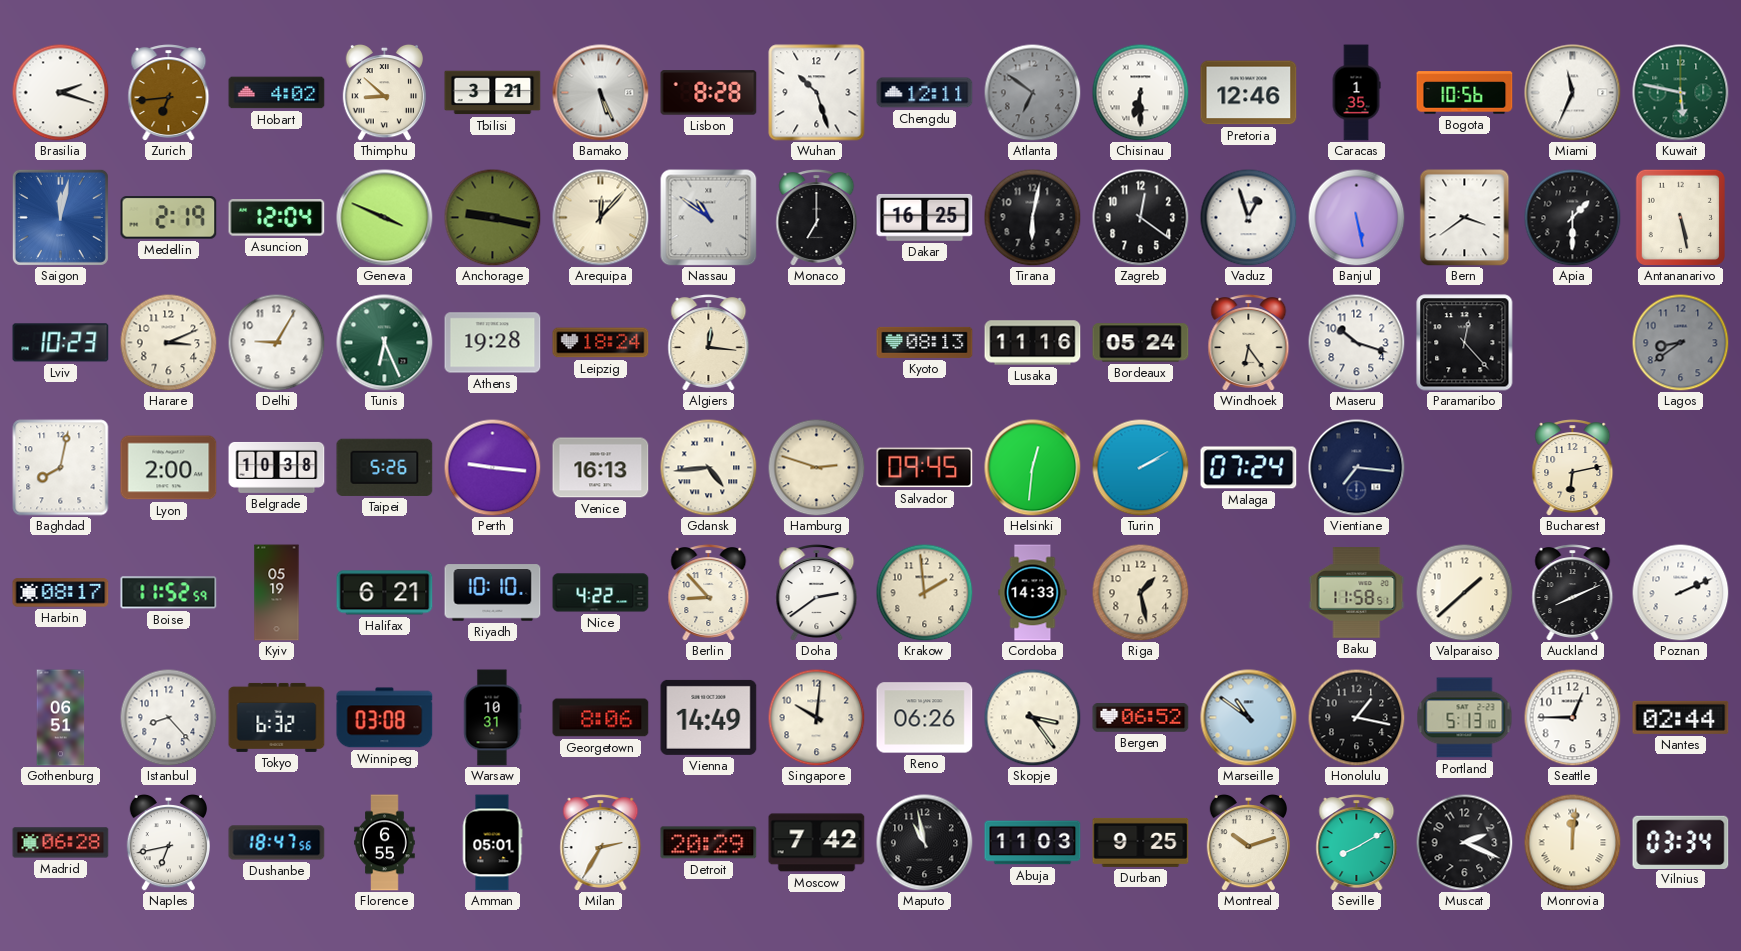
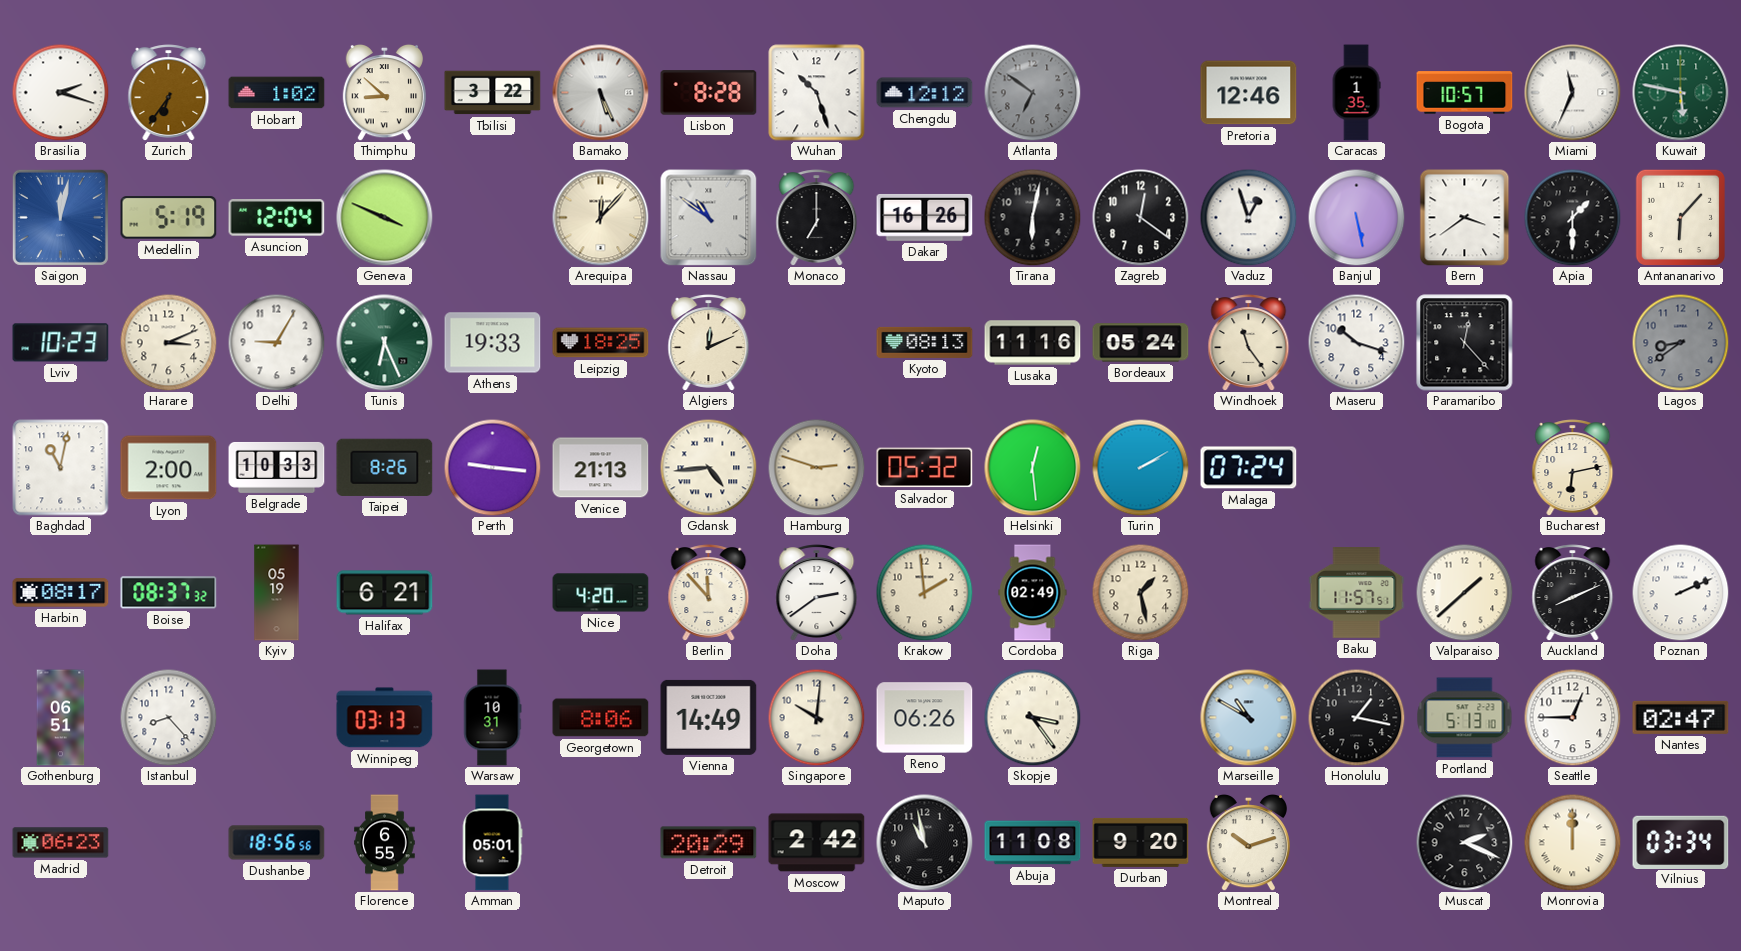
Zurich: 6:44 -> 6:36 (169, 93)
Hobart: 4:02 -> 1:02 (277, 93)
Tbilisi: 3:21 -> 3:22 (493, 93)
Chengdu: 12:11 -> 12:12 (925, 93)
Chisinau: 6:30 -> none (1140, 92)
Bogota: 10:56 -> 10:57 (1465, 93)
Medellin: 2:19 -> 5:19 (169, 218)
Anchorage: 9:17 -> none (492, 217)
Dakar: 16:25 -> 16:26 (925, 217)
Antananarivo: 5:28 -> 6:07 (1680, 217)
Athens: 19:28 -> 19:33 (493, 343)
Leipzig: 18:24 -> 18:25 (601, 343)
Algiers: 12:16 -> 12:11 (709, 343)
Windhoek: 6:24 -> 11:24 (1249, 343)
Baghdad: 8:02 -> 11:02 (61, 468)
Belgrade: 10:38 -> 10:33 (277, 467)
Taipei: 5:26 -> 8:26 (385, 467)
Venice: 16:13 -> 21:13 (601, 468)
Salvador: 09:45 -> 05:32 (925, 468)
Helsinki: 12:31 -> 12:29 (1033, 468)
Vientiane: 7:16 -> none (1357, 468)
Boise: 11:52 -> 08:37 (169, 593)
Riyadh: 10:10 -> none (493, 593)
Nice: 4:22 -> 4:20 (601, 593)
Berlin: 8:53 -> 11:53 (709, 593)
Cordoba: 14:33 -> 02:49 (1033, 593)
Baku: 11:58 -> 11:57 (1357, 593)
Tokyo: 6:32 -> none (277, 717)
Winnipeg: 03:08 -> 03:13 (385, 718)
Bergen: 06:52 -> none (1141, 718)
Marseille: 10:51 -> 10:50 (1249, 718)
Nantes: 02:44 -> 02:47 (1681, 717)
Madrid: 06:28 -> 06:23 (61, 843)
Naples: 6:43 -> none (168, 842)
Dushanbe: 18:47 -> 18:56 (277, 843)
Milan: 2:35 -> none (601, 843)
Moscow: 7:42 -> 2:42 (817, 843)
Abuja: 11:03 -> 11:08 (1033, 843)
Durban: 9:25 -> 9:20 (1141, 842)
Seville: 8:10 -> none (1357, 843)
Monrovia: 12:01 -> 12:00 (1572, 842)
